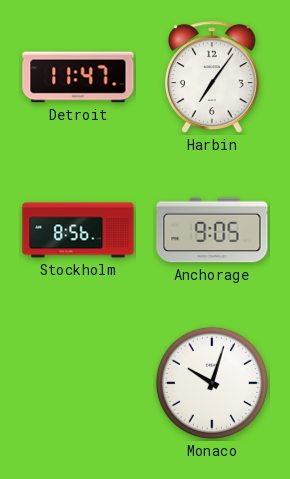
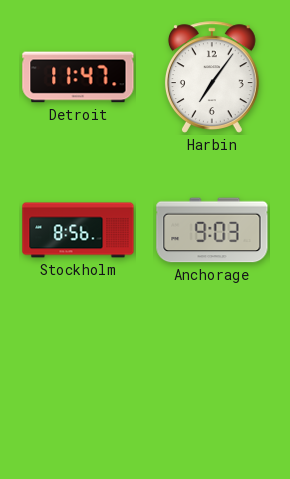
Anchorage: 9:05 -> 9:03 (212, 230)
Monaco: 10:03 -> none (212, 383)
